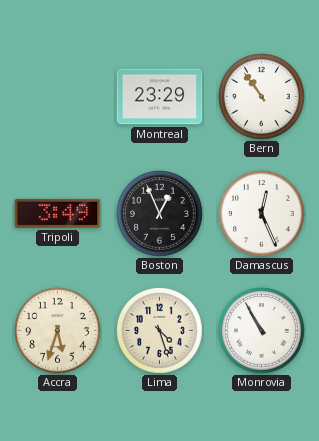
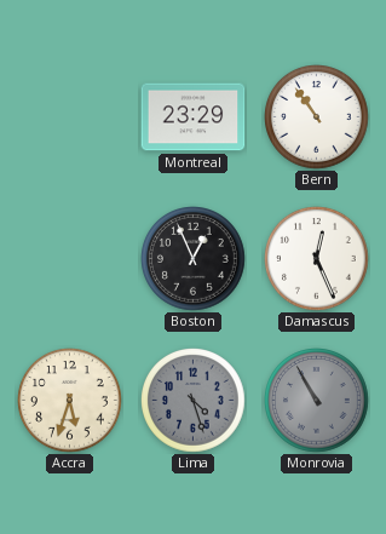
Tripoli: 3:49 -> none (58, 213)
Lima dial: cream -> grey (194, 401)
Monrovia dial: white -> grey (317, 401)
